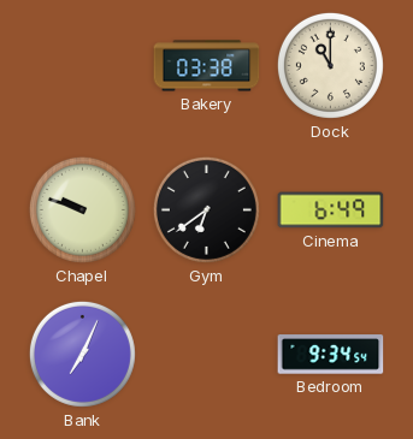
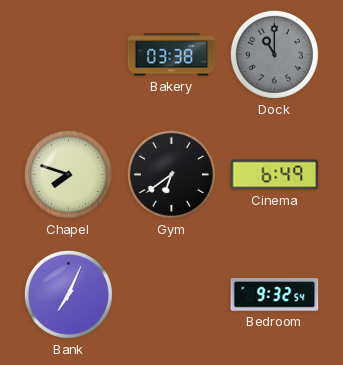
Dock dial: cream -> grey (274, 54)
Chapel: 9:48 -> 7:48 (68, 174)
Bedroom: 9:34 -> 9:32 (275, 295)
